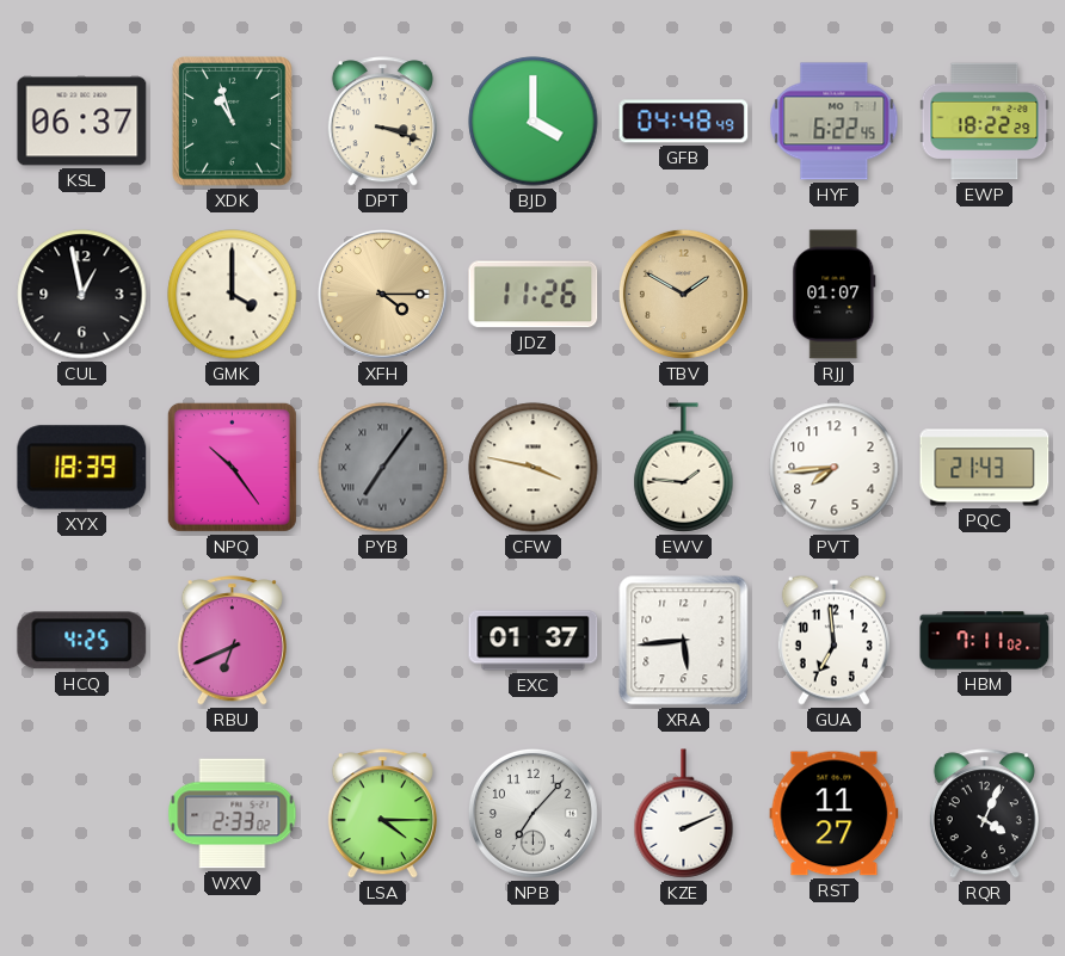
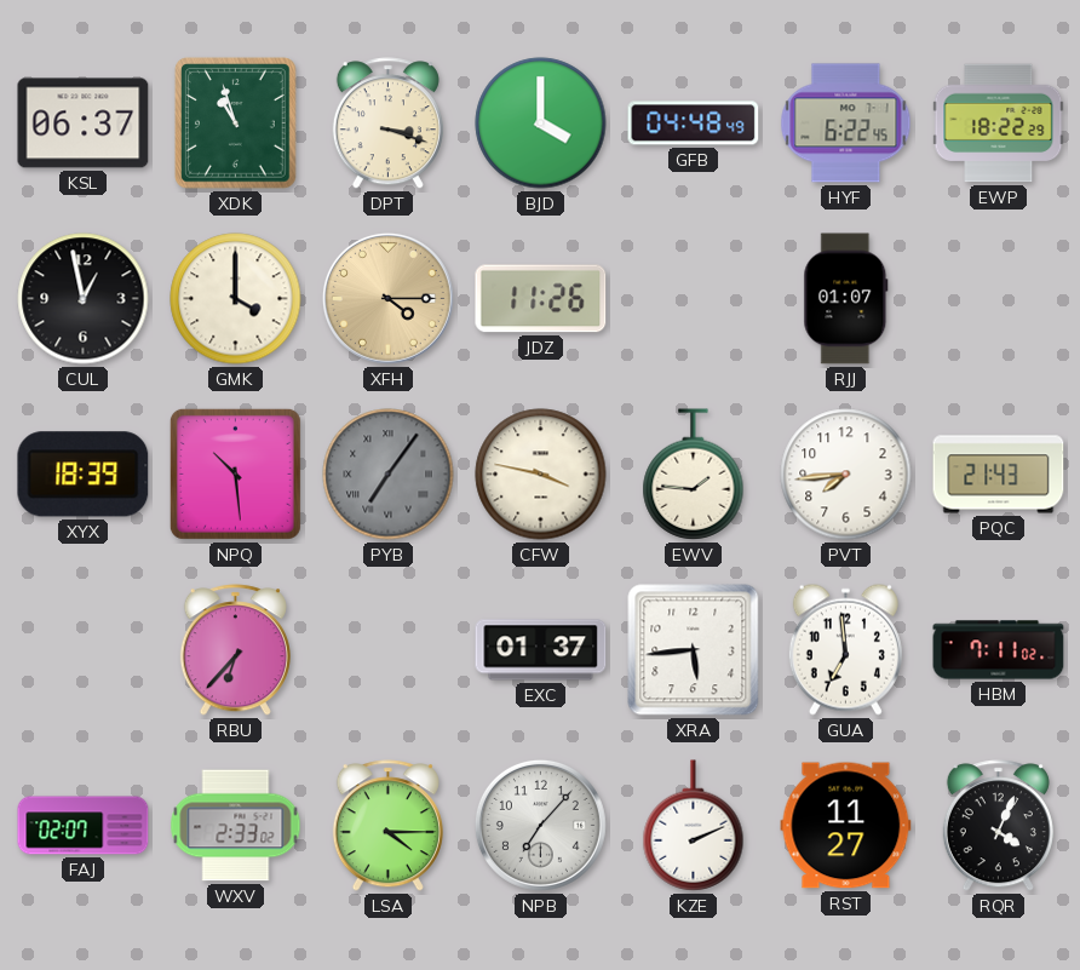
TBV: 1:50 -> none (683, 294)
NPQ: 10:24 -> 10:29 (235, 473)
HCQ: 4:25 -> none (82, 641)
RBU: 6:41 -> 6:37 (235, 650)
FAJ: none -> 02:07 (84, 826)
